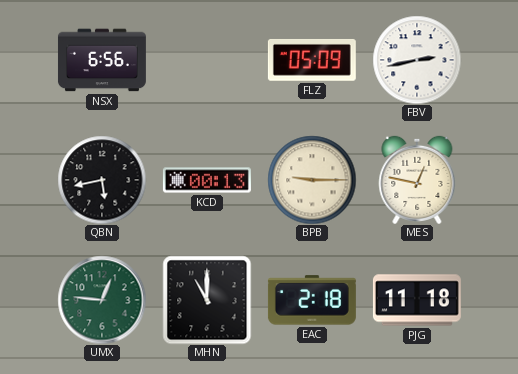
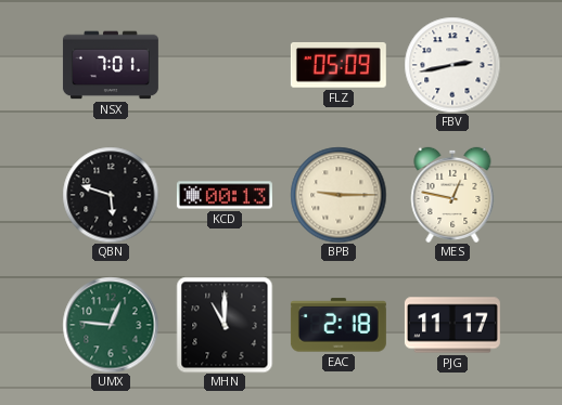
NSX: 6:56 -> 7:01 (111, 65)
QBN: 5:43 -> 5:48 (111, 195)
PJG: 11:18 -> 11:17 (452, 325)
